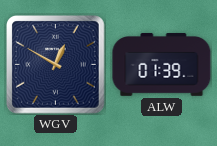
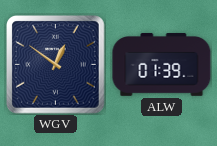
WGV: 12:50 -> 12:51 (56, 65)
